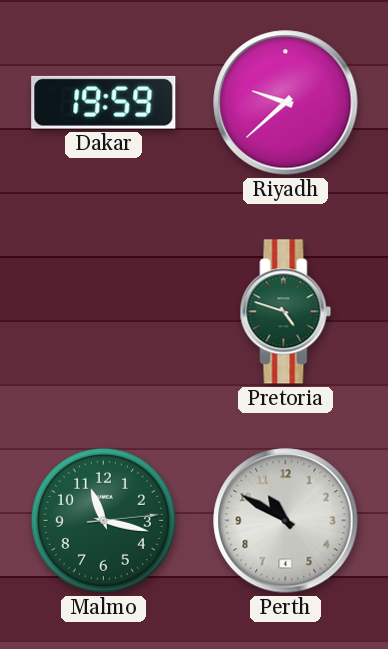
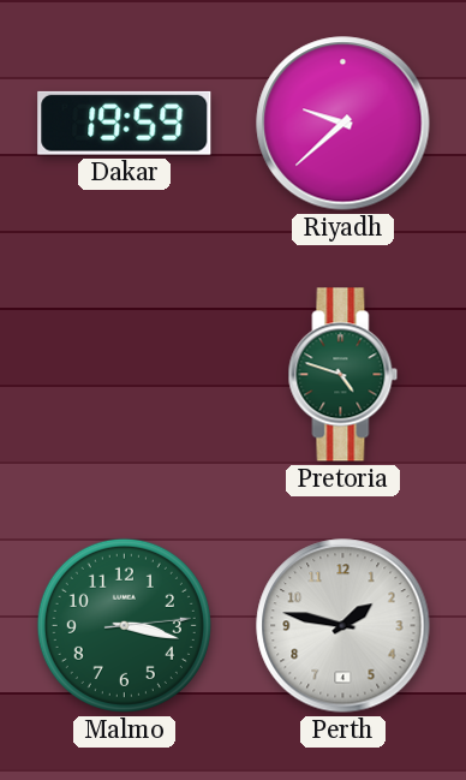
Malmo: 11:17 -> 3:17 (124, 625)
Perth: 10:50 -> 1:47 (343, 626)
